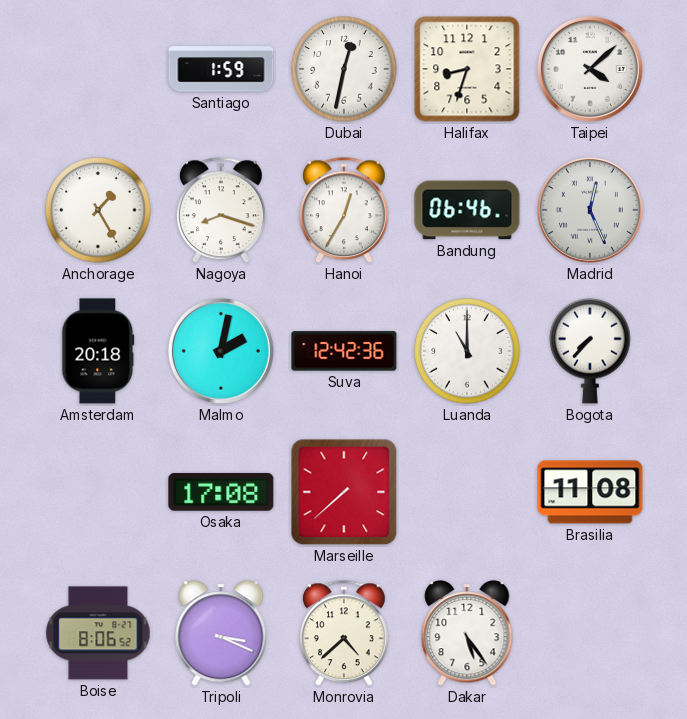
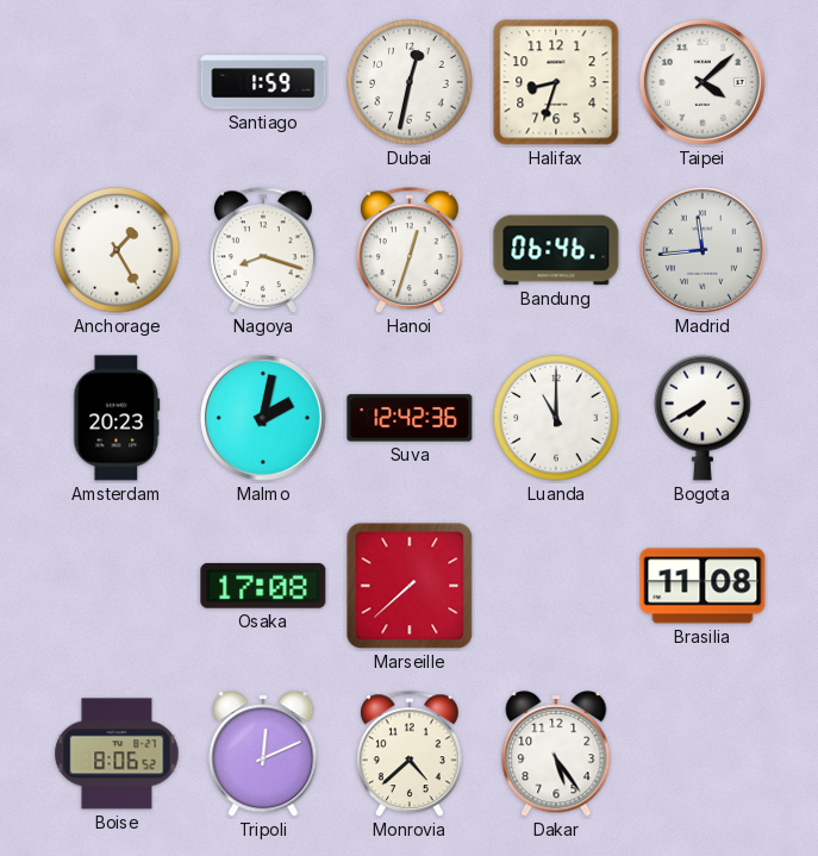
Hanoi: 12:35 -> 12:33 (410, 251)
Madrid: 12:26 -> 11:44 (703, 250)
Amsterdam: 20:18 -> 20:23 (117, 418)
Bogota: 7:37 -> 7:40 (703, 418)
Tripoli: 3:19 -> 12:11 (263, 754)
